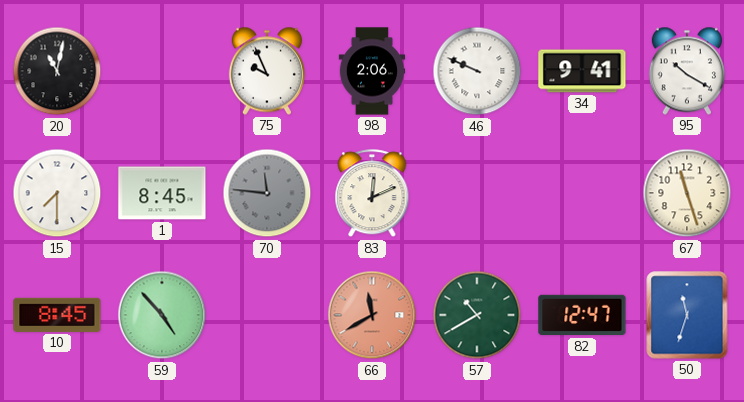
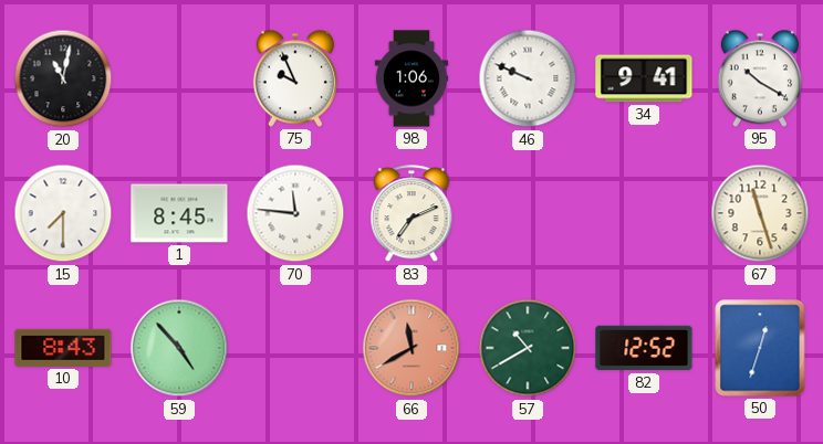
98: 2:06 -> 1:06 (411, 78)
70 dial: grey -> white (295, 213)
83: 12:11 -> 7:11 (411, 214)
10: 8:45 -> 8:43 (63, 348)
82: 12:47 -> 12:52 (644, 348)
50: 11:33 -> 12:33 (760, 348)
